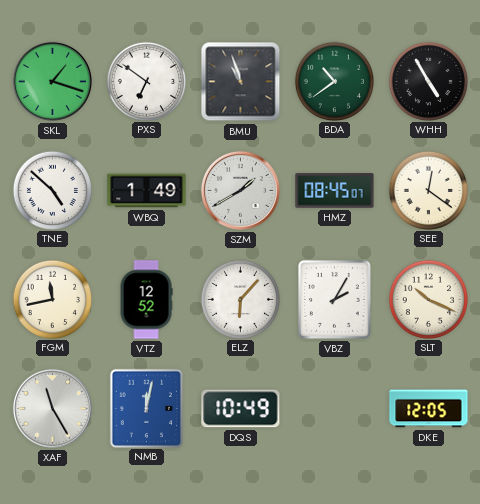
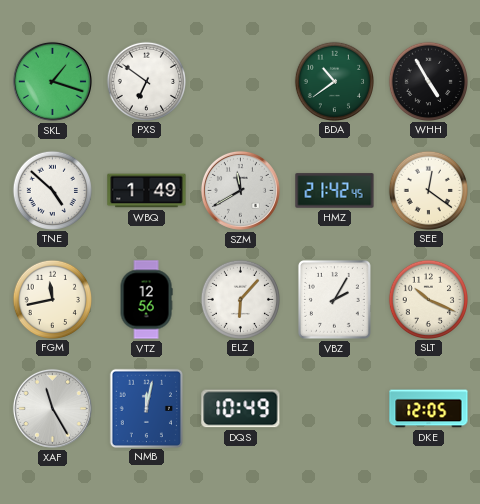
BMU: 10:57 -> none (241, 82)
SZM: 1:40 -> 11:40 (240, 190)
HMZ: 08:45 -> 21:42 (335, 191)
VTZ: 12:52 -> 12:56 (146, 300)
